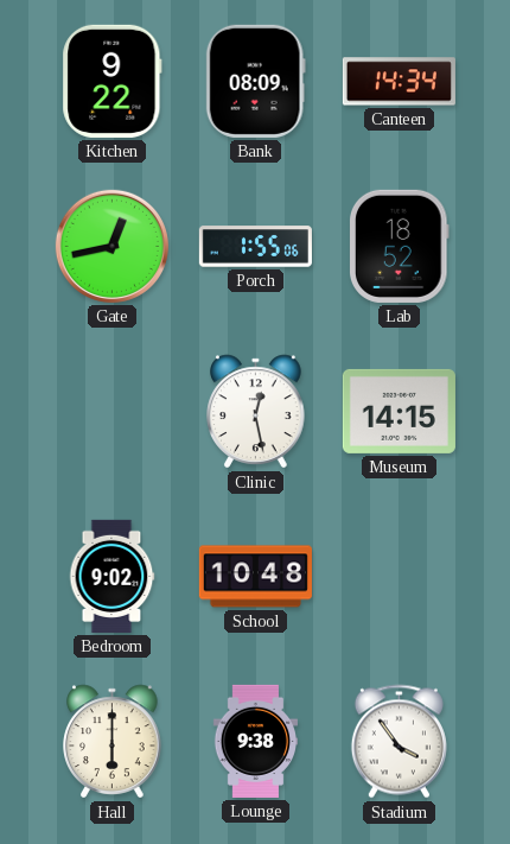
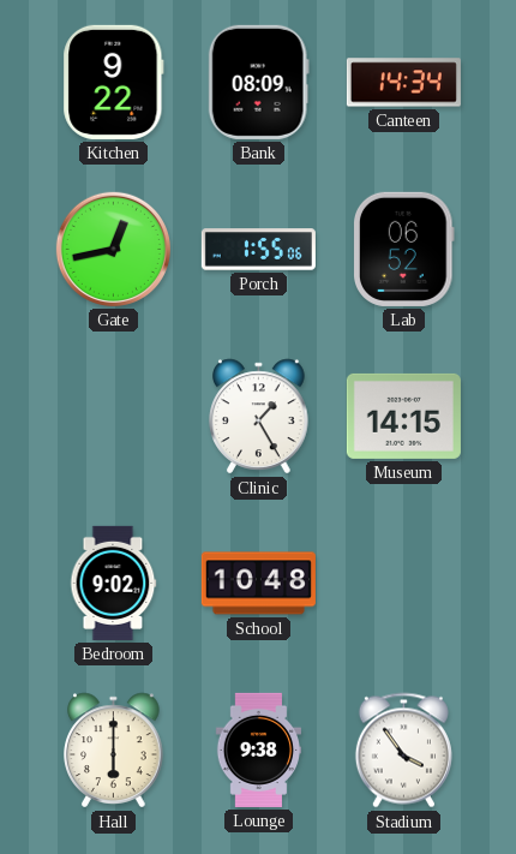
Lab: 18:52 -> 06:52 (404, 249)
Clinic: 12:28 -> 1:25 (259, 417)
